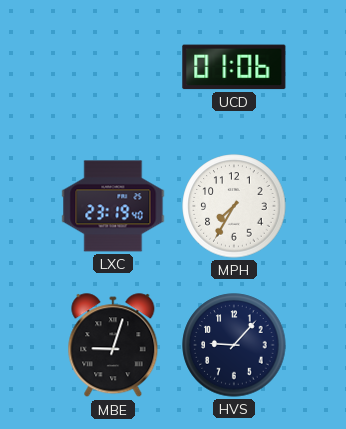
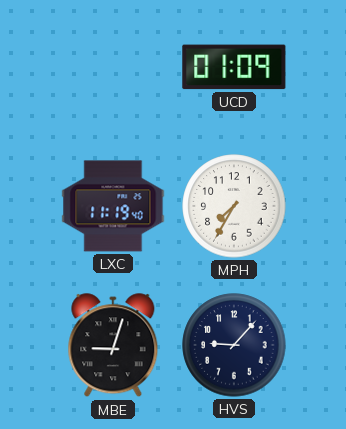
UCD: 01:06 -> 01:09 (234, 67)
LXC: 23:19 -> 11:19 (113, 206)
